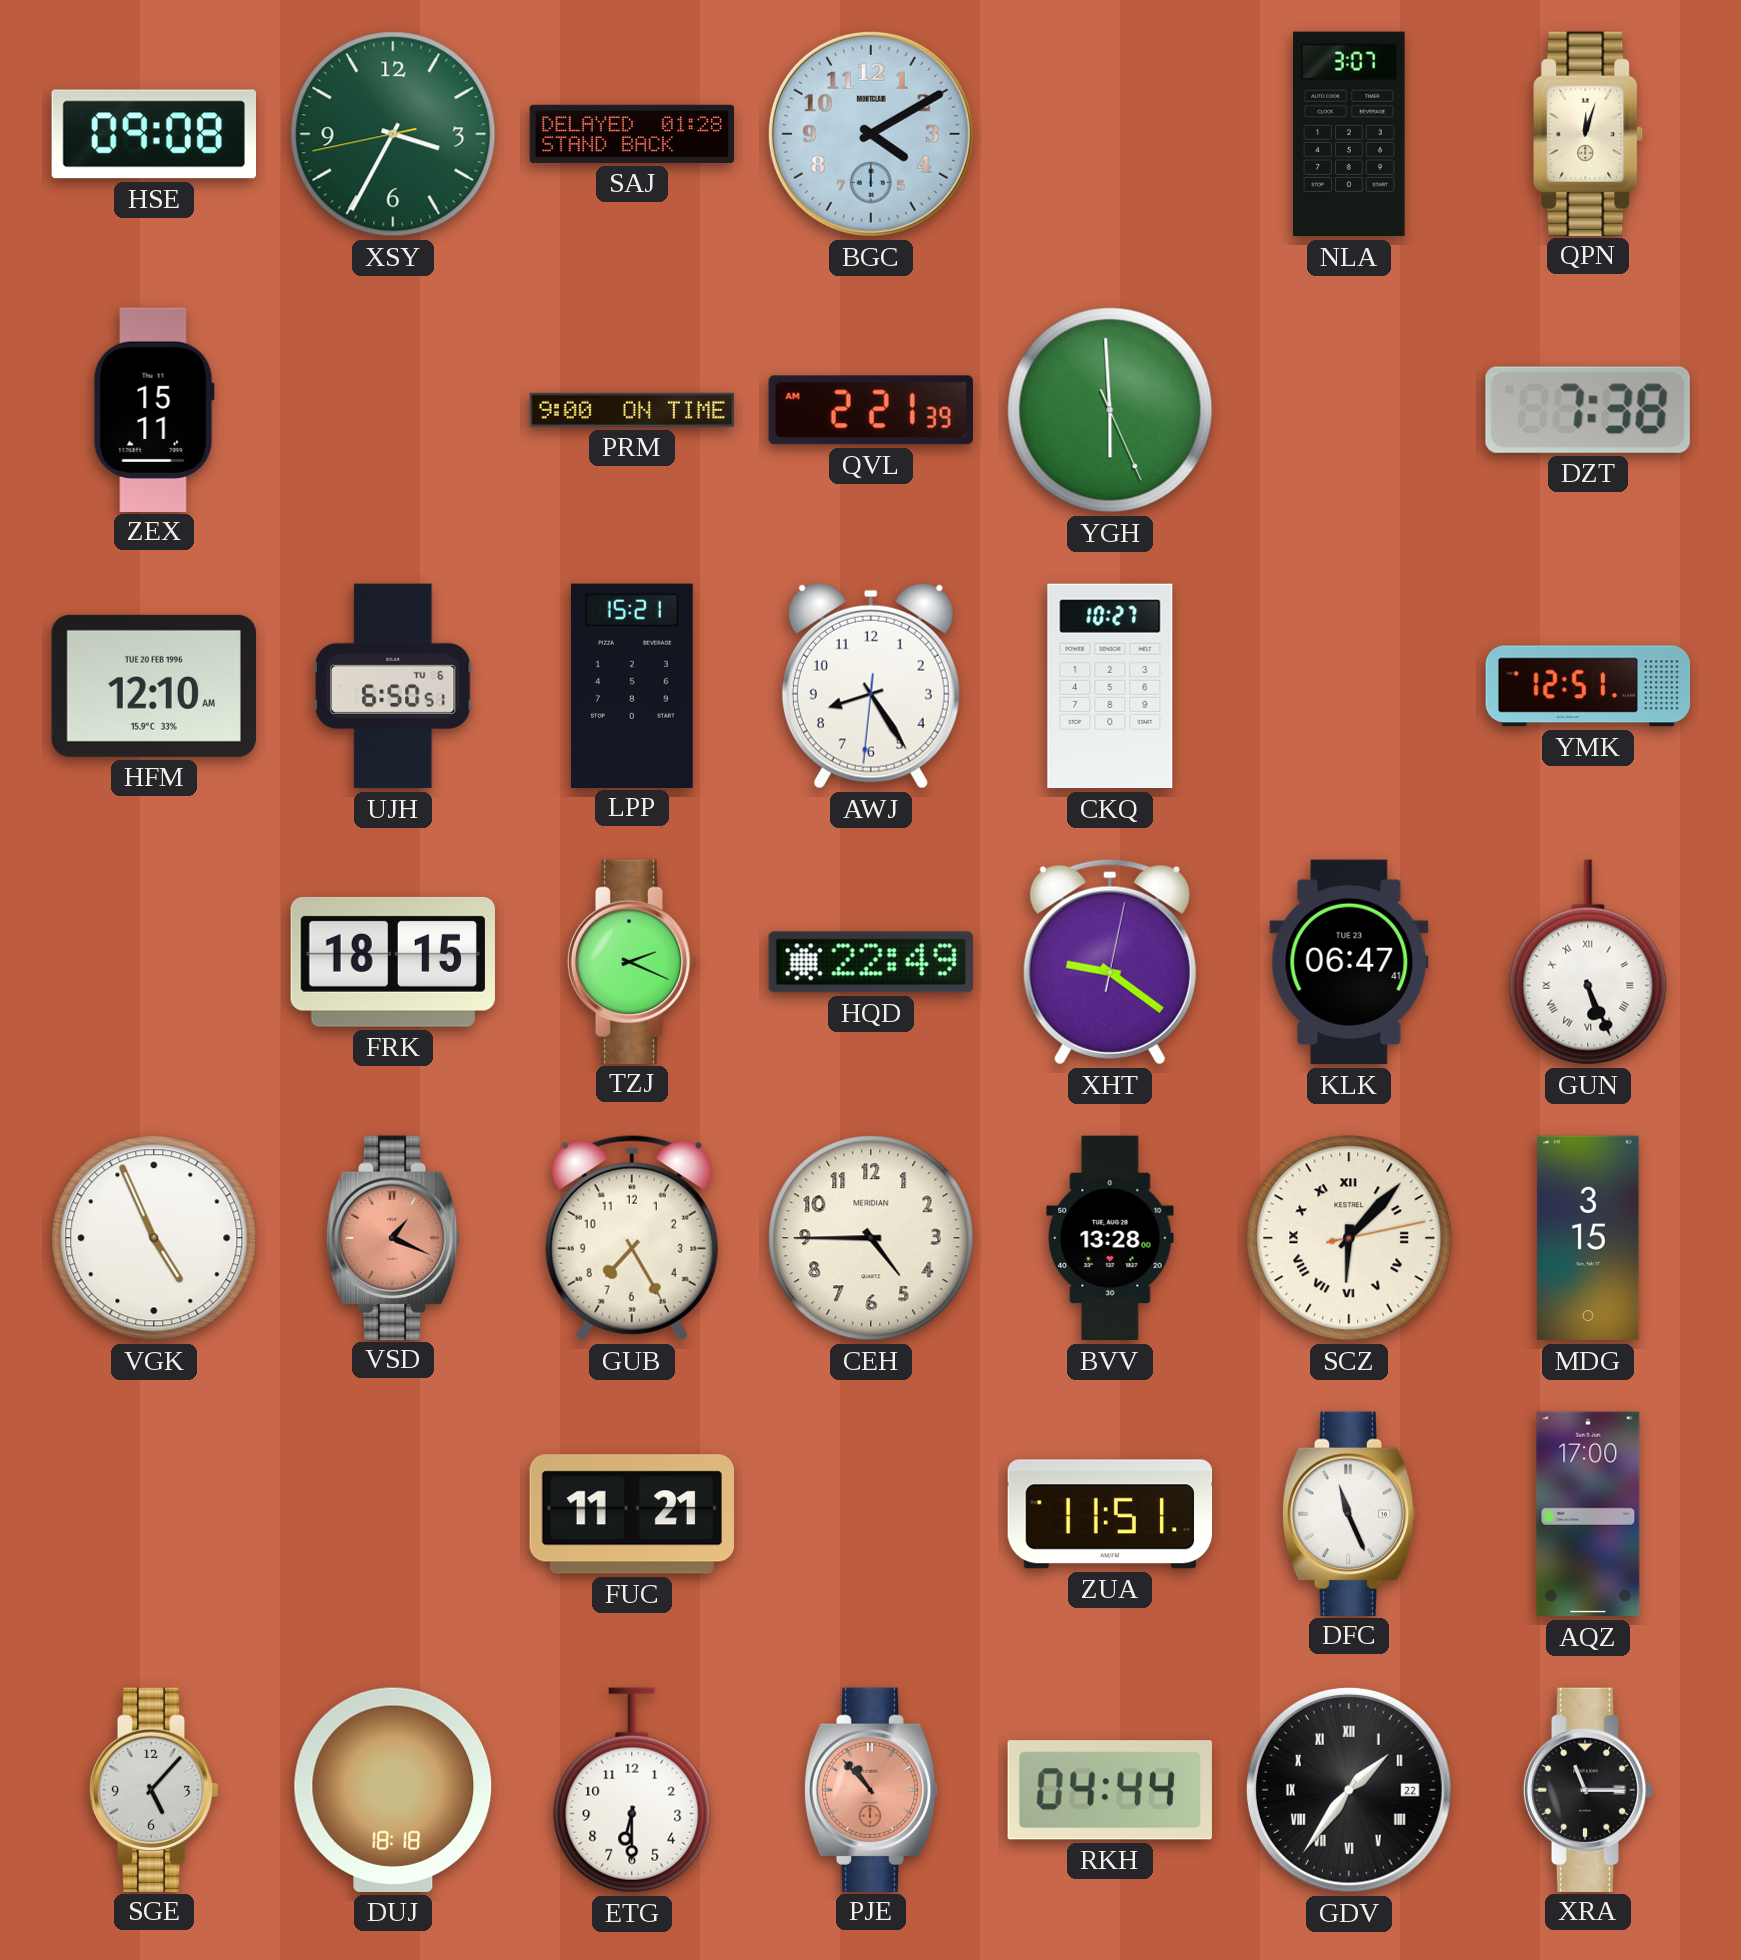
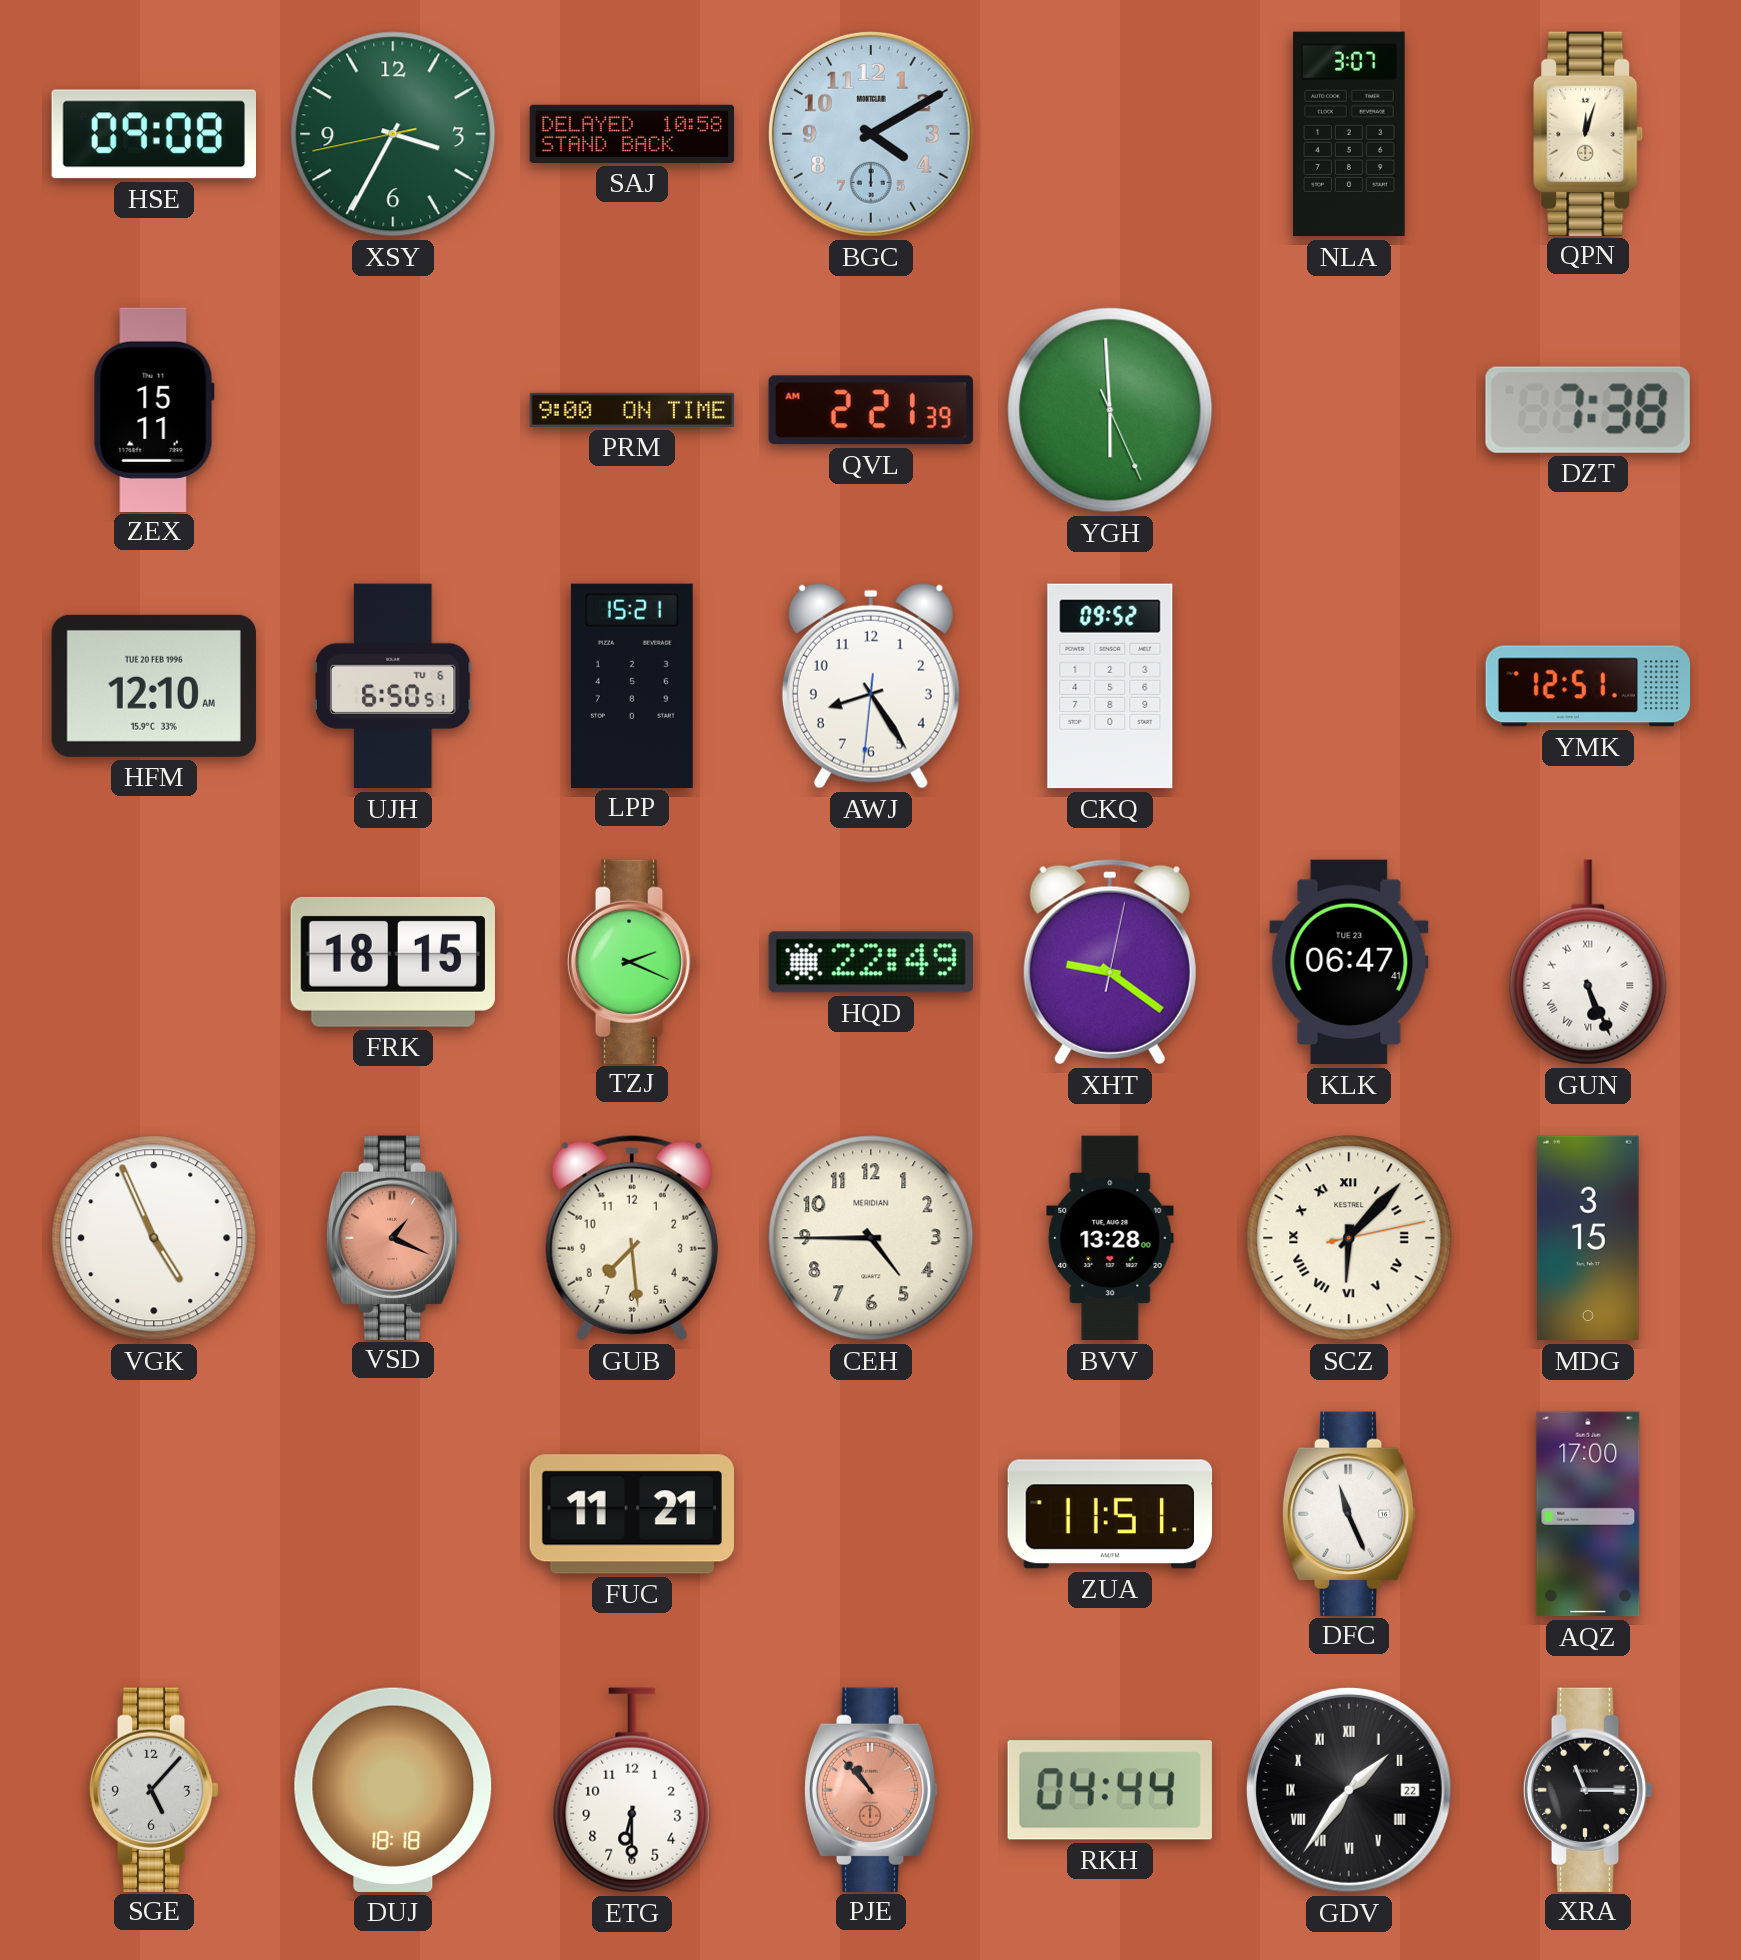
SAJ: 01:28 -> 10:58 (632, 134)
CKQ: 10:27 -> 09:52 (1110, 686)
GUB: 7:25 -> 7:29 (632, 1238)
